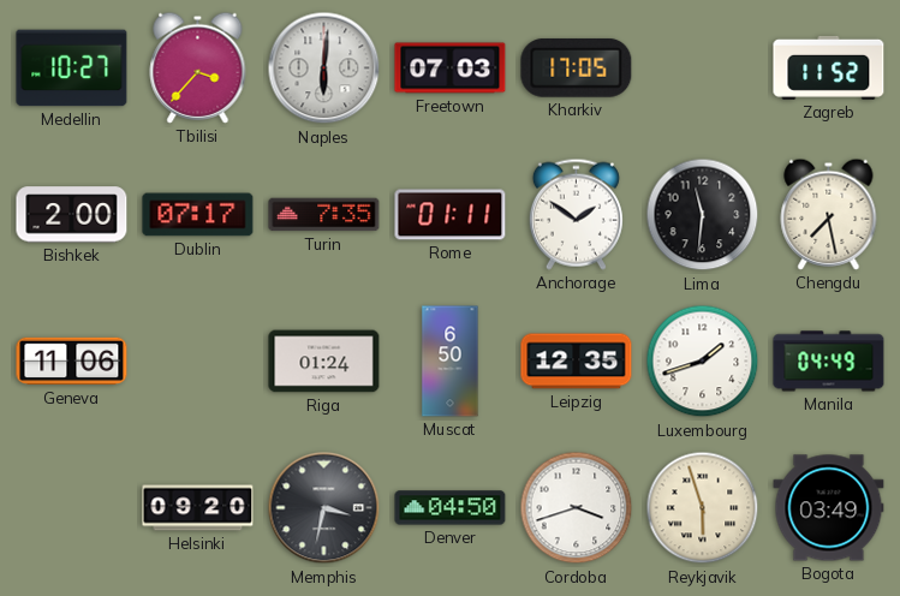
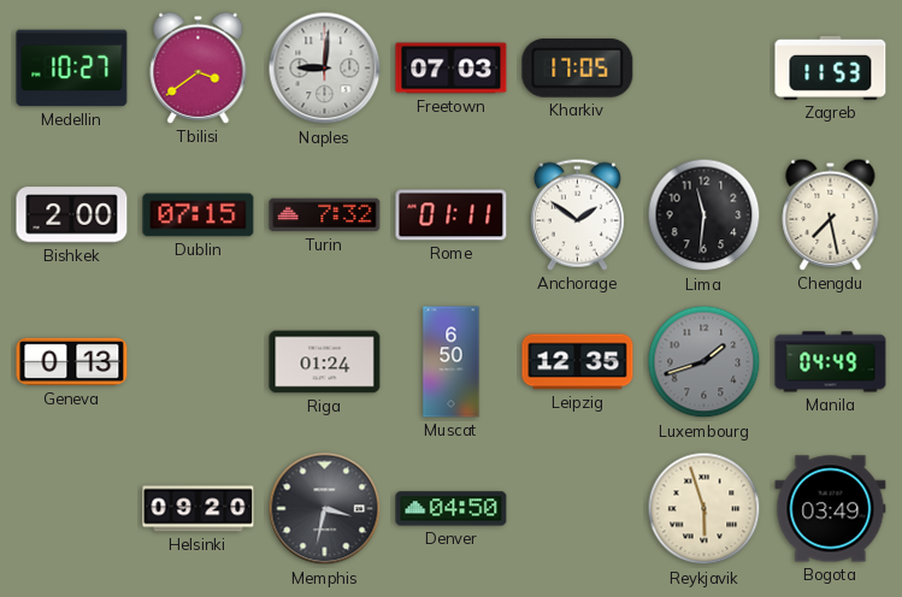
Tbilisi: 3:37 -> 3:39 (199, 67)
Naples: 6:01 -> 9:01 (325, 69)
Zagreb: 11:52 -> 11:53 (831, 67)
Dublin: 07:17 -> 07:15 (199, 215)
Turin: 7:35 -> 7:32 (325, 215)
Geneva: 11:06 -> 0:13 (72, 362)
Luxembourg dial: white -> grey (704, 362)
Cordoba: 3:42 -> none (577, 508)
